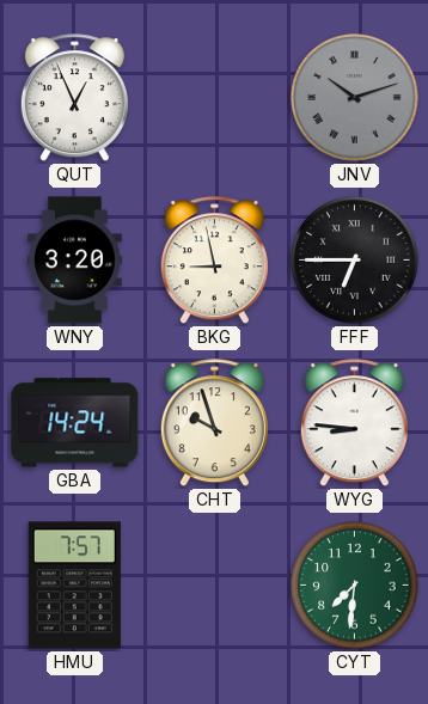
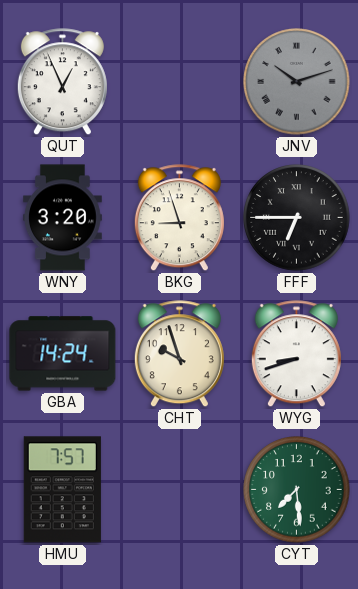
BKG: 8:58 -> 8:57 (179, 218)
WYG: 8:46 -> 8:42 (296, 354)
CYT: 7:31 -> 7:29 (297, 490)
